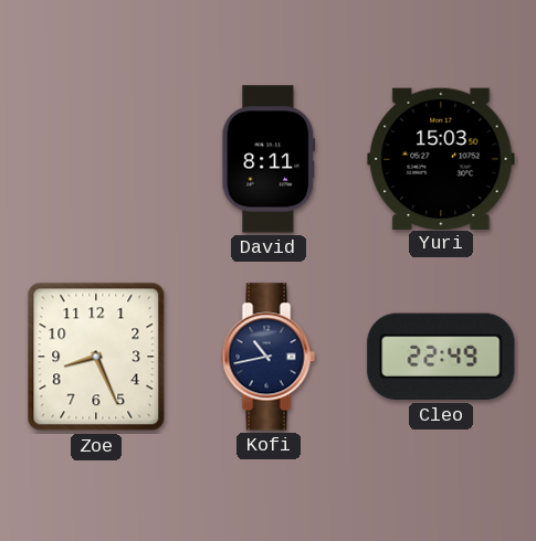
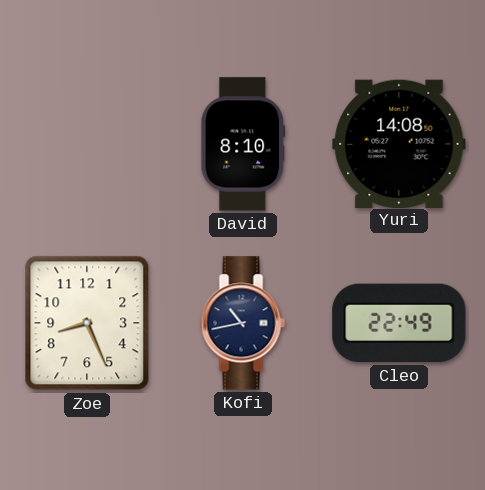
David: 8:11 -> 8:10 (243, 144)
Yuri: 15:03 -> 14:08 (399, 143)
